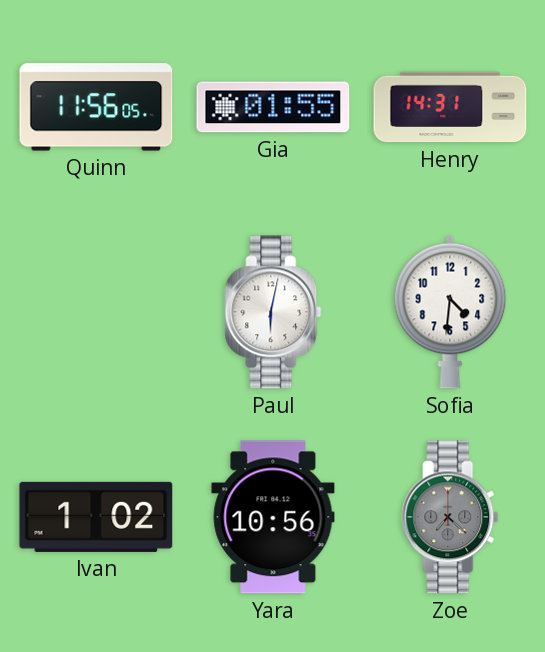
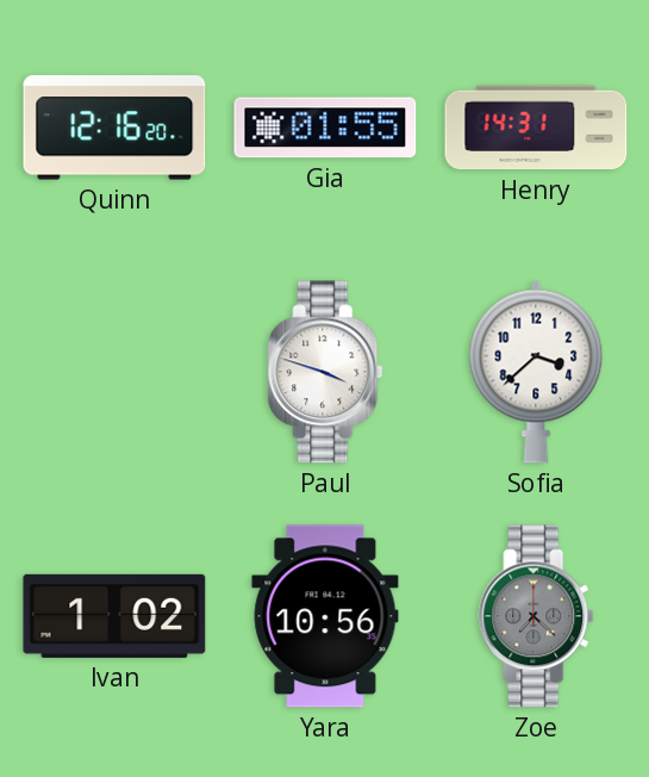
Quinn: 11:56 -> 12:16 (114, 128)
Paul: 6:02 -> 3:48 (325, 372)
Sofia: 4:31 -> 3:38 (536, 372)
